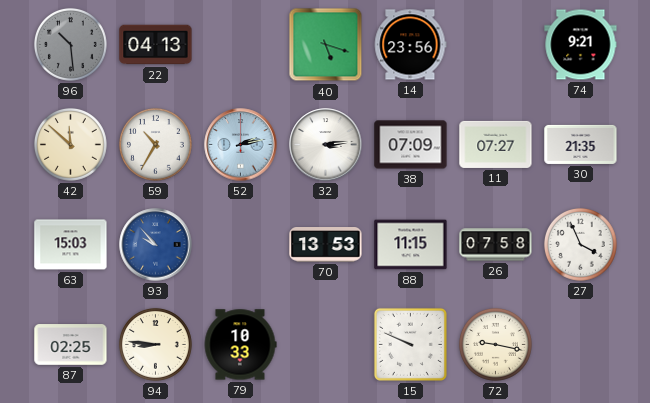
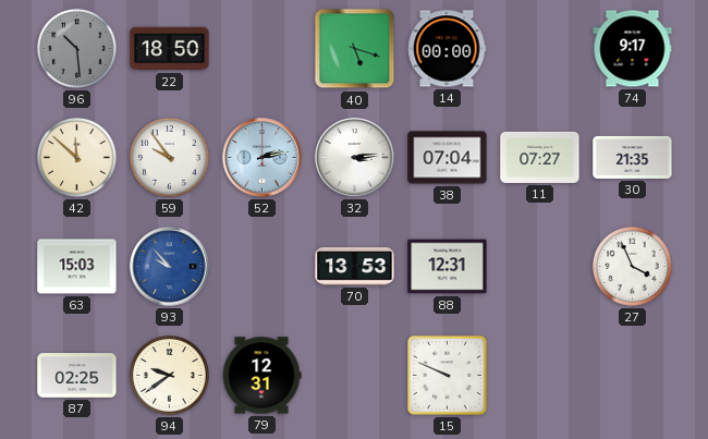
22: 04:13 -> 18:50 (170, 49)
14: 23:56 -> 00:00 (447, 49)
74: 9:21 -> 9:17 (633, 49)
59: 10:35 -> 9:54 (170, 158)
38: 07:09 -> 07:04 (448, 158)
88: 11:15 -> 12:31 (448, 267)
26: 07:58 -> none (496, 245)
94: 8:46 -> 9:39 (170, 376)
79: 10:33 -> 12:31 (261, 376)
72: 9:17 -> none (496, 345)
